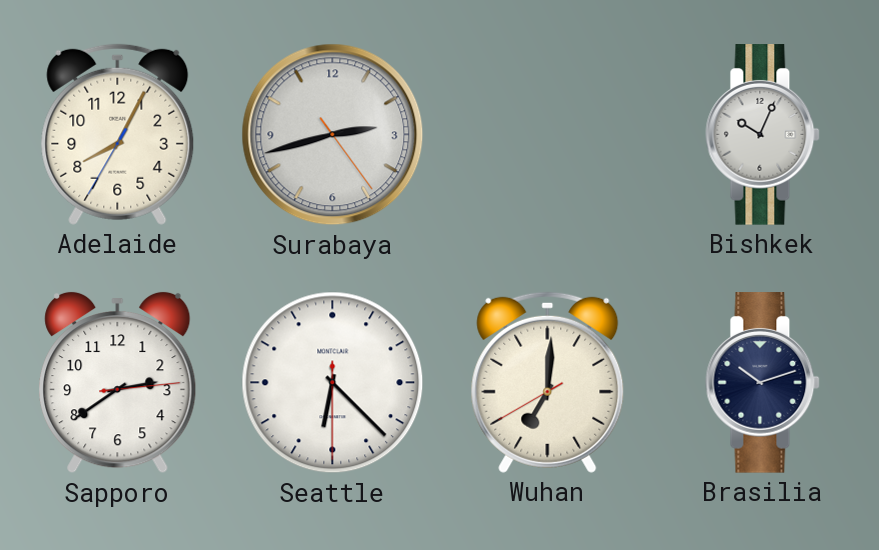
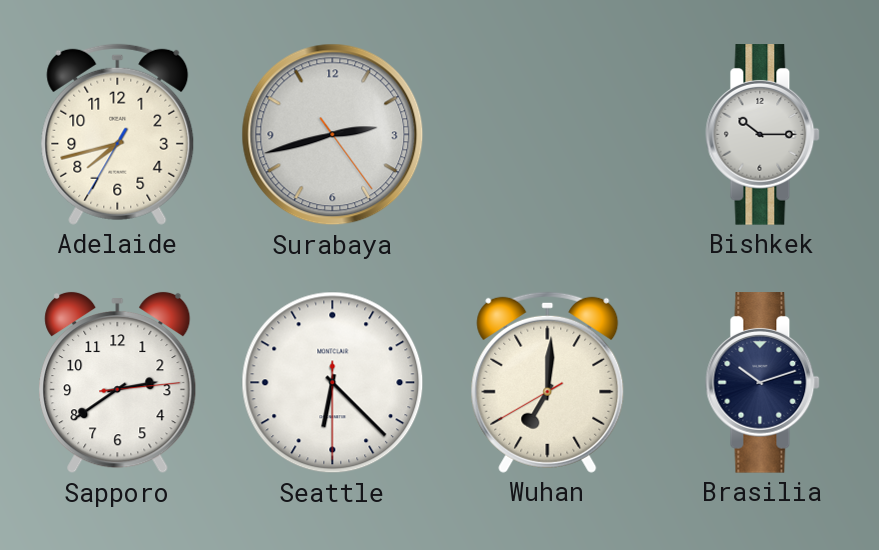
Adelaide: 8:04 -> 7:42 (118, 134)
Bishkek: 10:04 -> 10:15 (763, 135)
